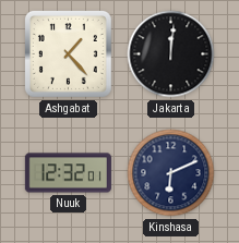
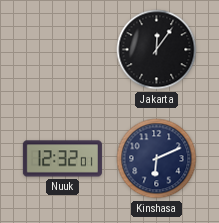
Ashgabat: 1:23 -> none (68, 53)
Jakarta: 12:01 -> 12:06 (157, 50)
